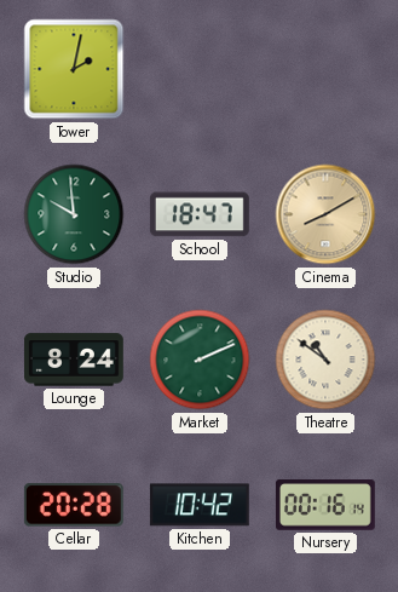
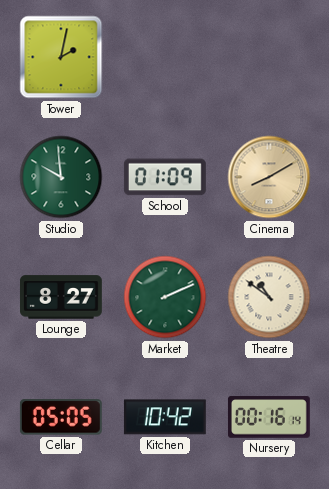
School: 18:47 -> 01:09 (165, 177)
Lounge: 8:24 -> 8:27 (61, 297)
Cellar: 20:28 -> 05:05 (61, 417)
